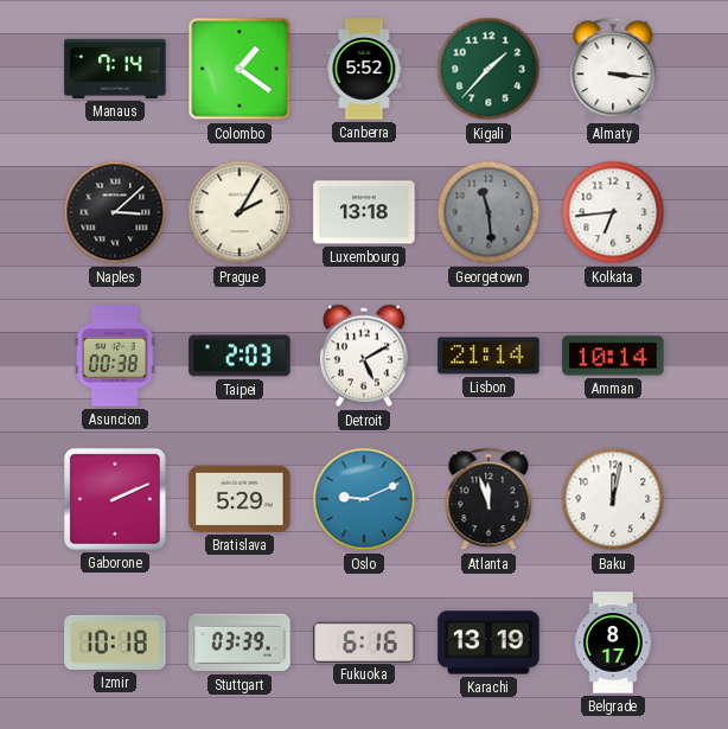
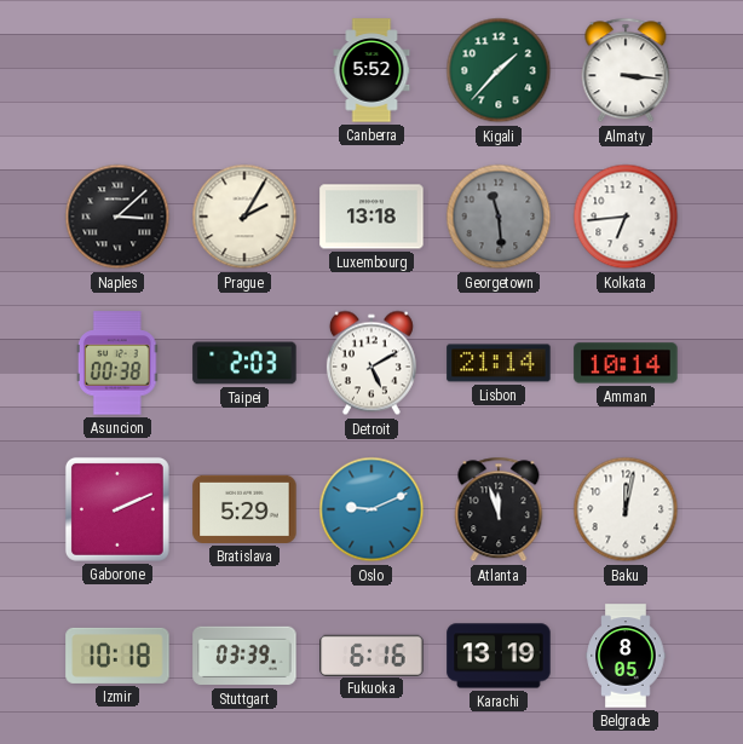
Manaus: 7:14 -> none (115, 69)
Colombo: 1:21 -> none (240, 69)
Belgrade: 8:17 -> 8:05 (626, 656)
